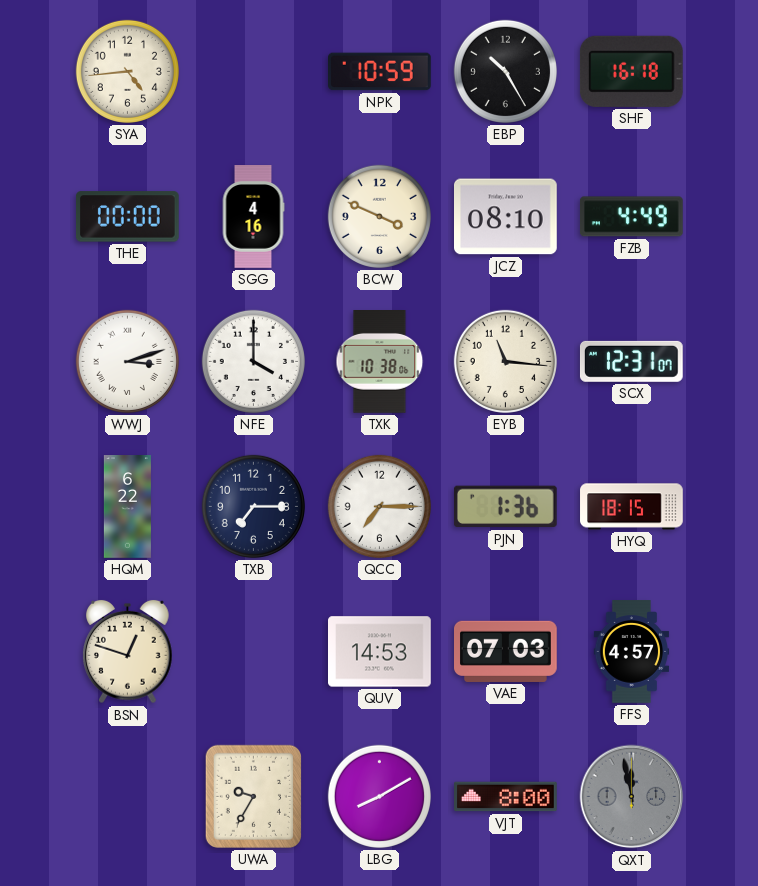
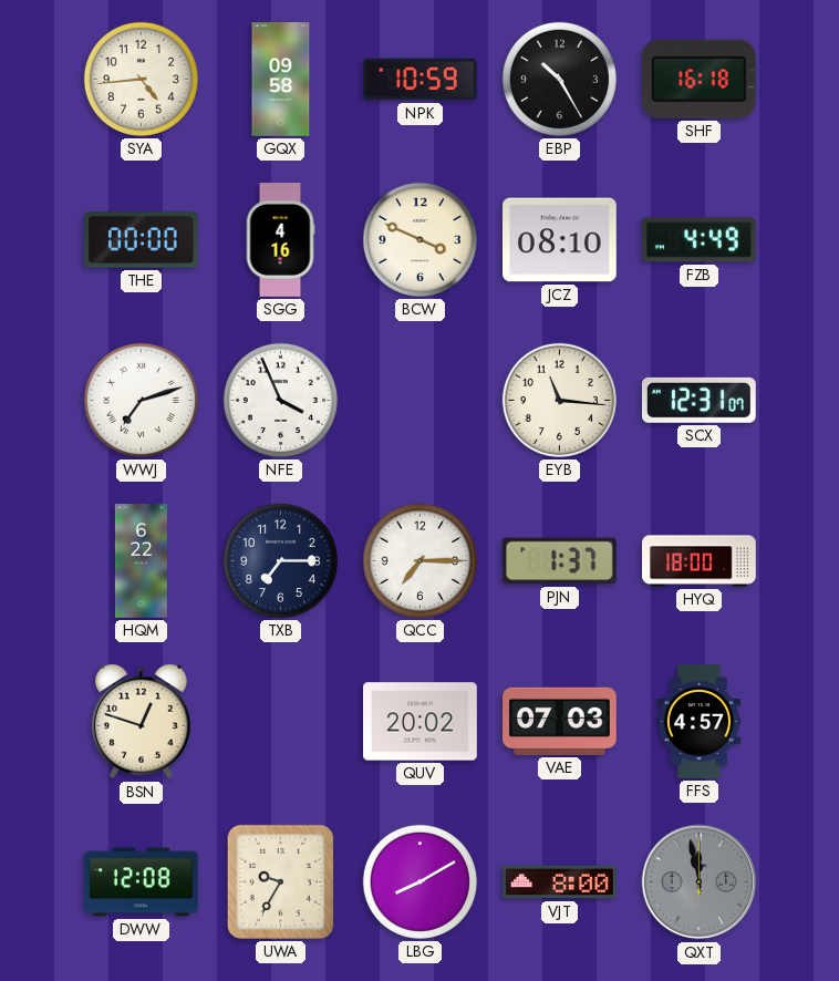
GQX: none -> 09:58 (281, 80)
WWJ: 3:12 -> 7:12 (141, 400)
NFE: 4:00 -> 3:56 (280, 400)
TXK: 10:38 -> none (380, 362)
PJN: 1:36 -> 1:37 (559, 561)
HYQ: 18:15 -> 18:00 (700, 561)
QUV: 14:53 -> 20:02 (421, 722)
DWW: none -> 12:08 (142, 882)
